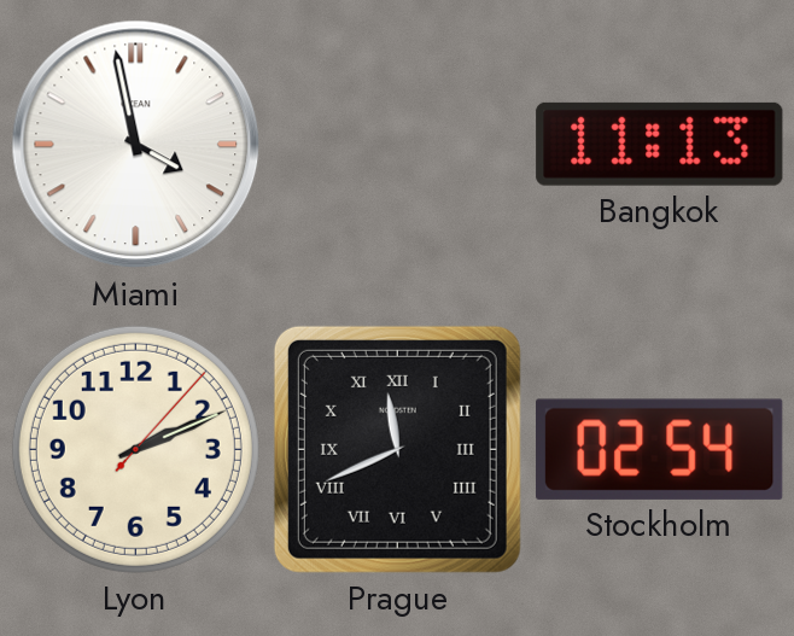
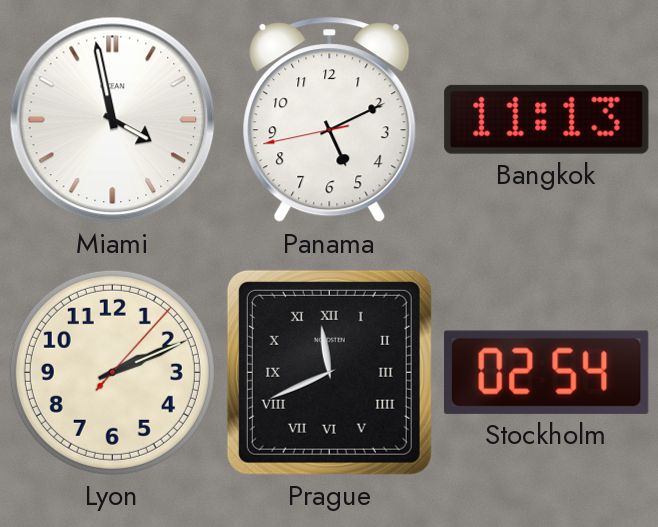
Panama: none -> 5:10 (330, 120)
